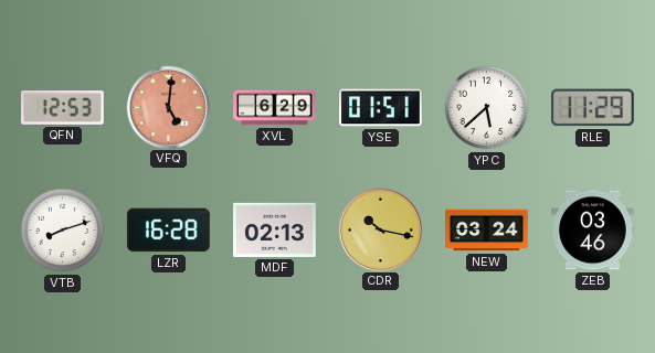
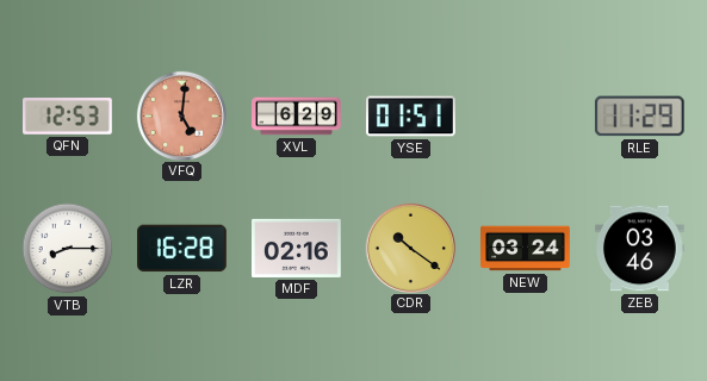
YPC: 5:38 -> none (487, 108)
VTB: 8:12 -> 8:15 (68, 249)
MDF: 02:13 -> 02:16 (297, 248)
CDR: 10:17 -> 10:21 (410, 248)
